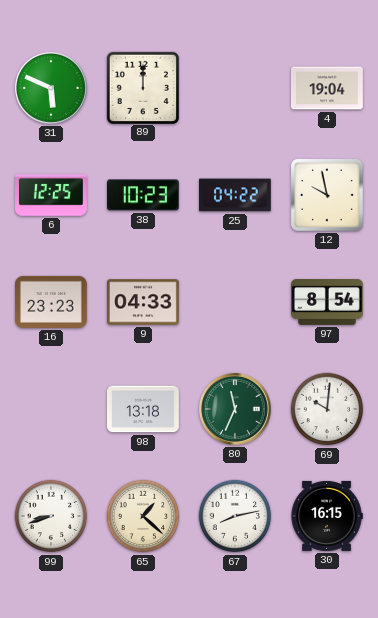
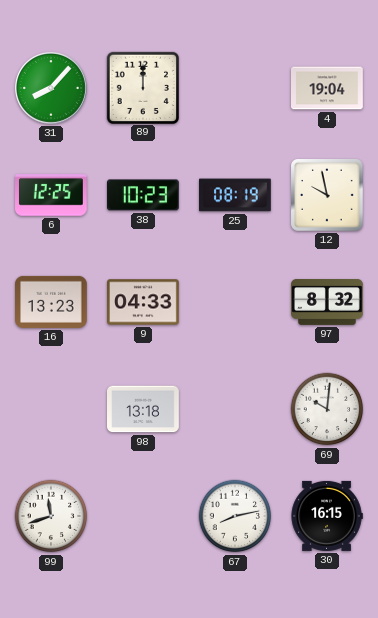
31: 5:49 -> 8:07 (51, 88)
25: 04:22 -> 08:19 (236, 195)
16: 23:23 -> 13:23 (52, 302)
97: 8:54 -> 8:32 (328, 303)
80: 11:34 -> none (235, 409)
99: 8:42 -> 11:42 (51, 516)
65: 1:22 -> none (143, 516)
